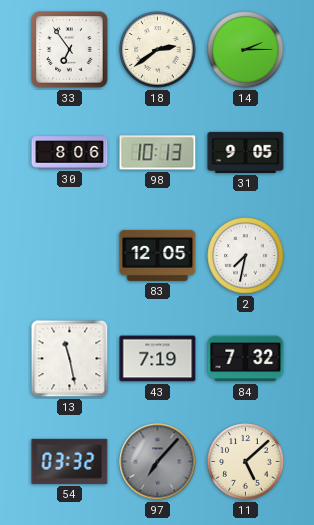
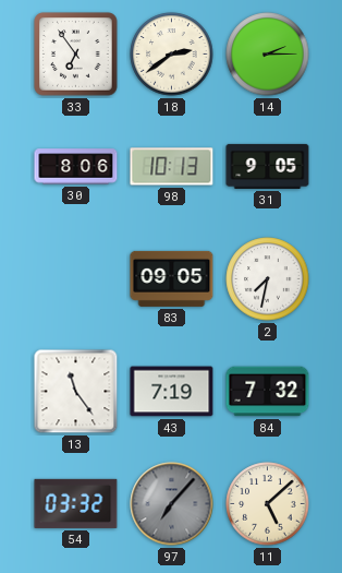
83: 12:05 -> 09:05 (172, 278)
13: 11:28 -> 11:24 (76, 392)
